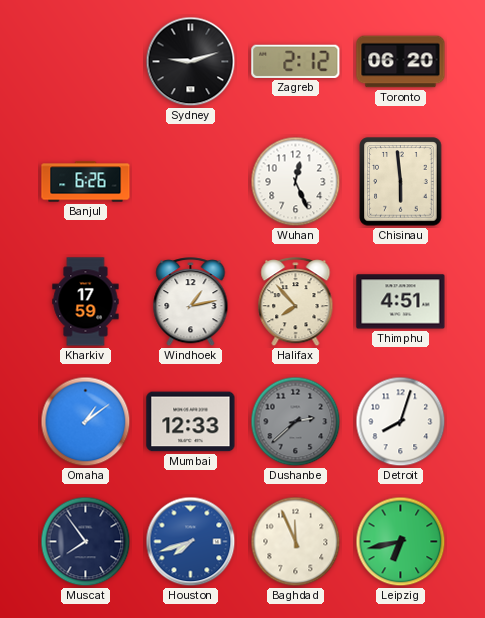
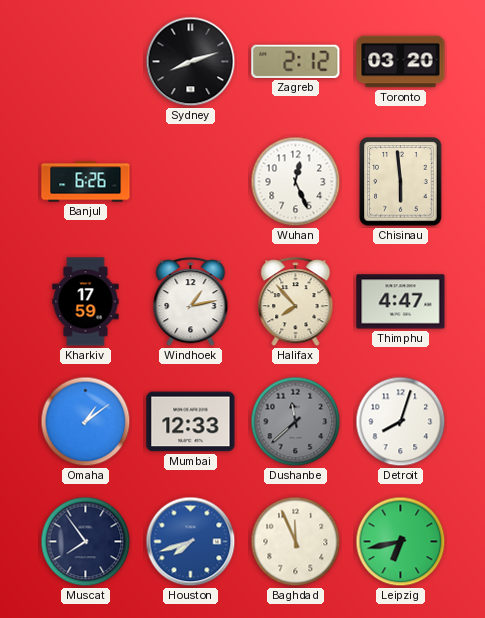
Sydney: 9:12 -> 8:12 (191, 62)
Toronto: 06:20 -> 03:20 (401, 62)
Thimphu: 4:51 -> 4:47 (401, 302)
Dushanbe: 2:38 -> 11:38 (296, 422)
